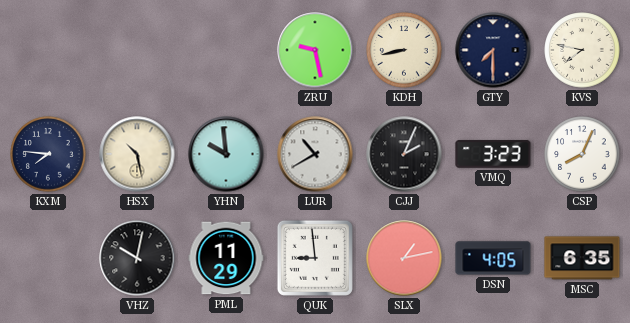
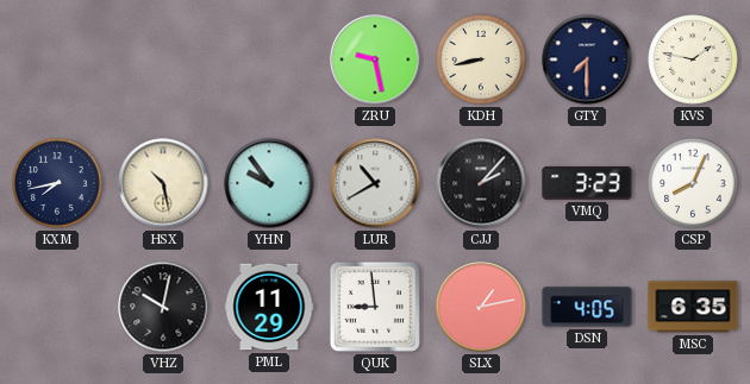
KVS: 7:47 -> 1:47 (693, 59)
KXM: 7:46 -> 7:43 (57, 183)
YHN: 9:59 -> 9:54 (269, 183)
CJJ: 2:04 -> 2:07 (481, 183)
